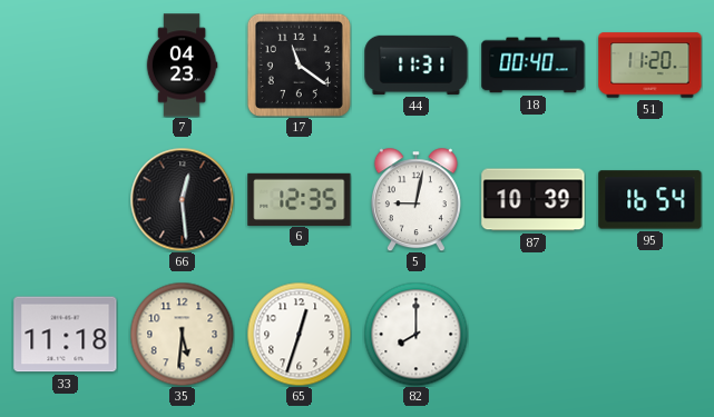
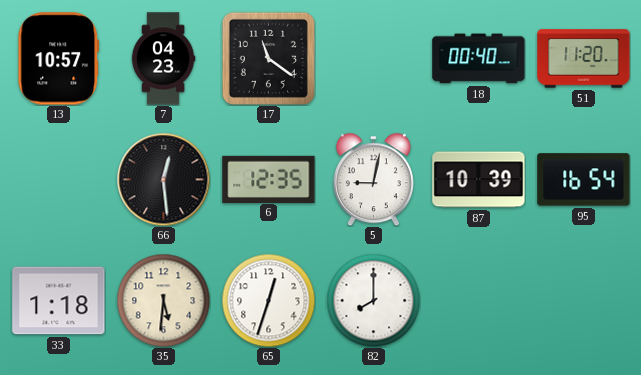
13: none -> 10:57 (59, 59)
44: 11:31 -> none (417, 64)
33: 11:18 -> 1:18 (59, 301)
